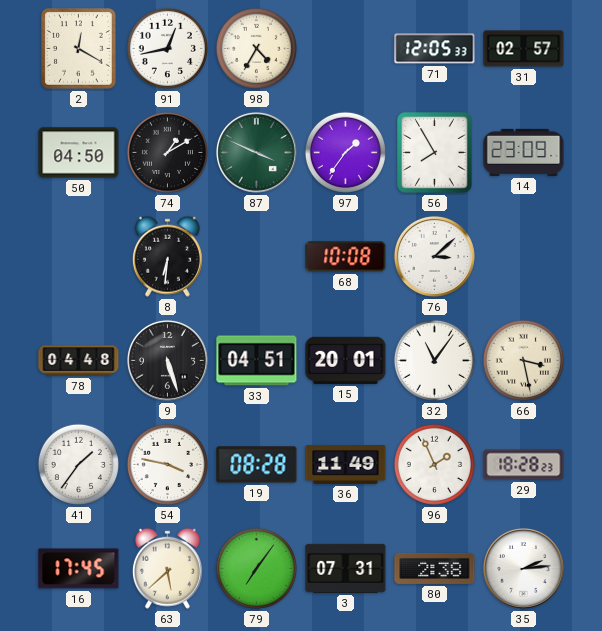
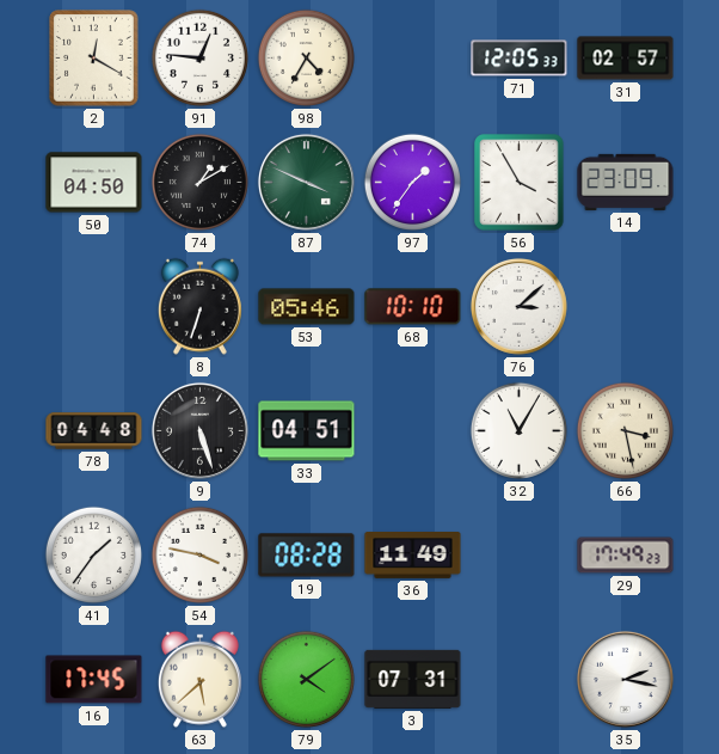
91: 12:43 -> 12:46 (199, 57)
56: 7:55 -> 3:55 (520, 183)
8: 6:31 -> 6:33 (199, 306)
53: none -> 05:46 (307, 307)
68: 10:08 -> 10:10 (413, 307)
15: 20:01 -> none (346, 360)
32: 11:06 -> 11:05 (518, 430)
96: 1:56 -> none (434, 464)
29: 18:28 -> 17:49 (626, 556)
79: 7:06 -> 4:09 (306, 679)
80: 2:38 -> none (435, 568)
35: 2:14 -> 2:17 (625, 679)
